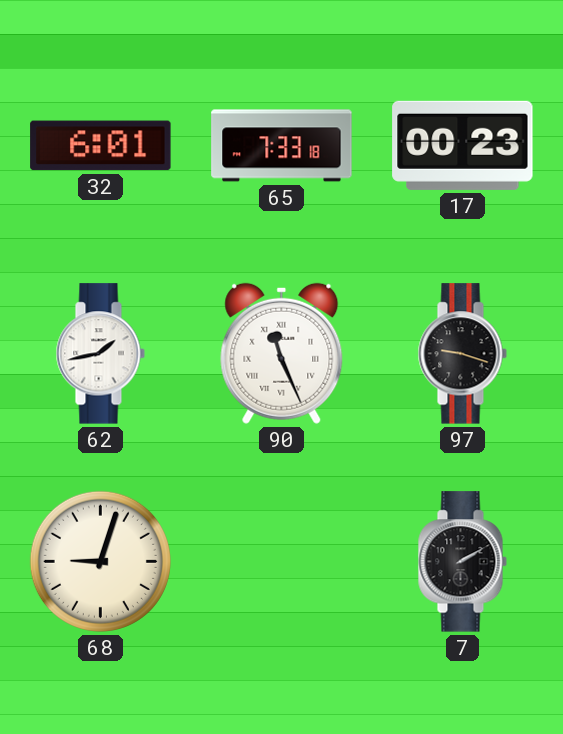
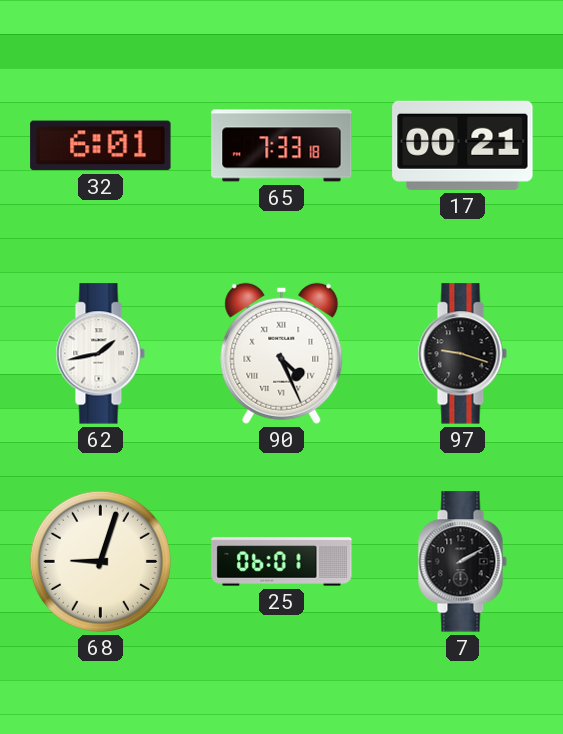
17: 00:23 -> 00:21 (463, 145)
90: 11:26 -> 4:26 (282, 353)
25: none -> 06:01 (282, 562)
